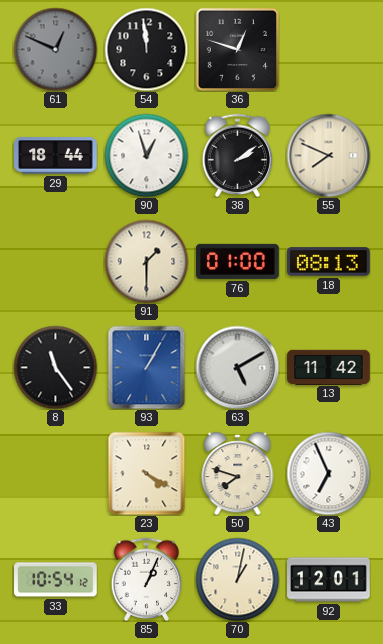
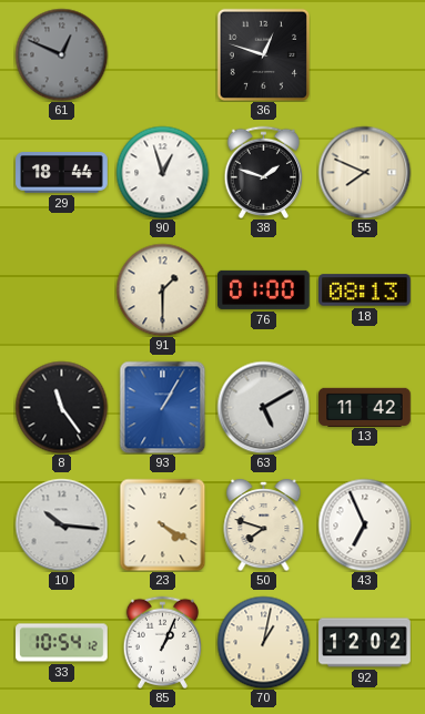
54: 11:59 -> none (146, 49)
38: 2:09 -> 1:48 (264, 172)
10: none -> 10:16 (61, 524)
92: 12:01 -> 12:02 (365, 643)
